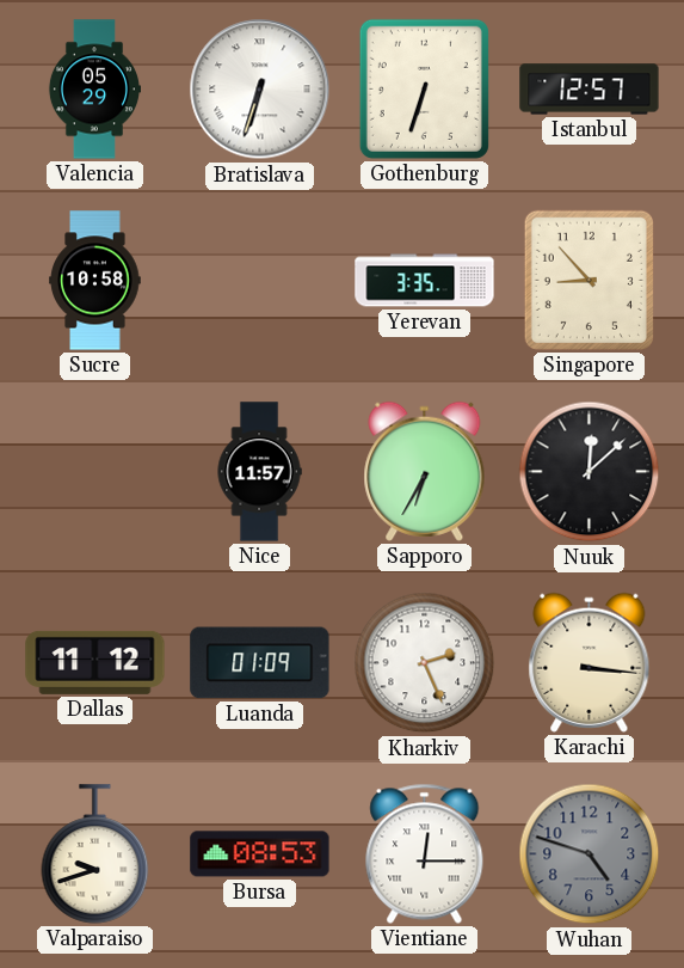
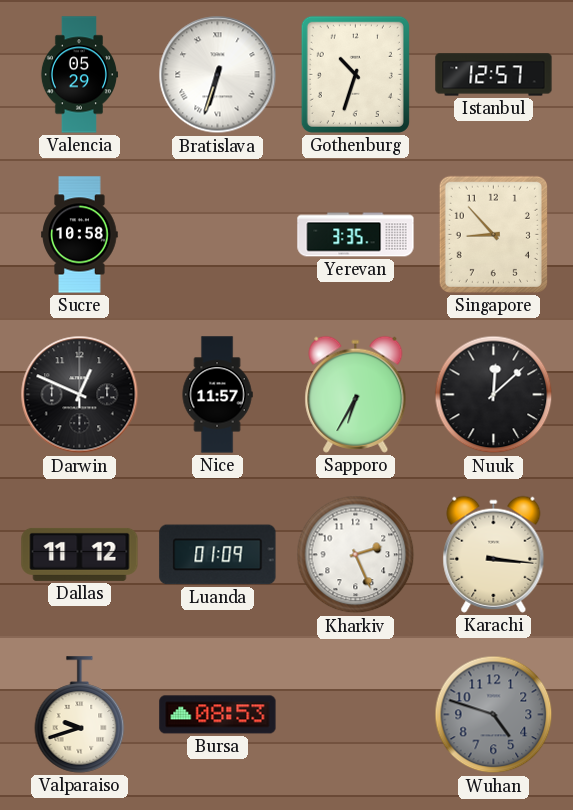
Gothenburg: 6:33 -> 10:33 (355, 74)
Darwin: none -> 12:49 (80, 395)
Vientiane: 12:15 -> none (425, 853)
